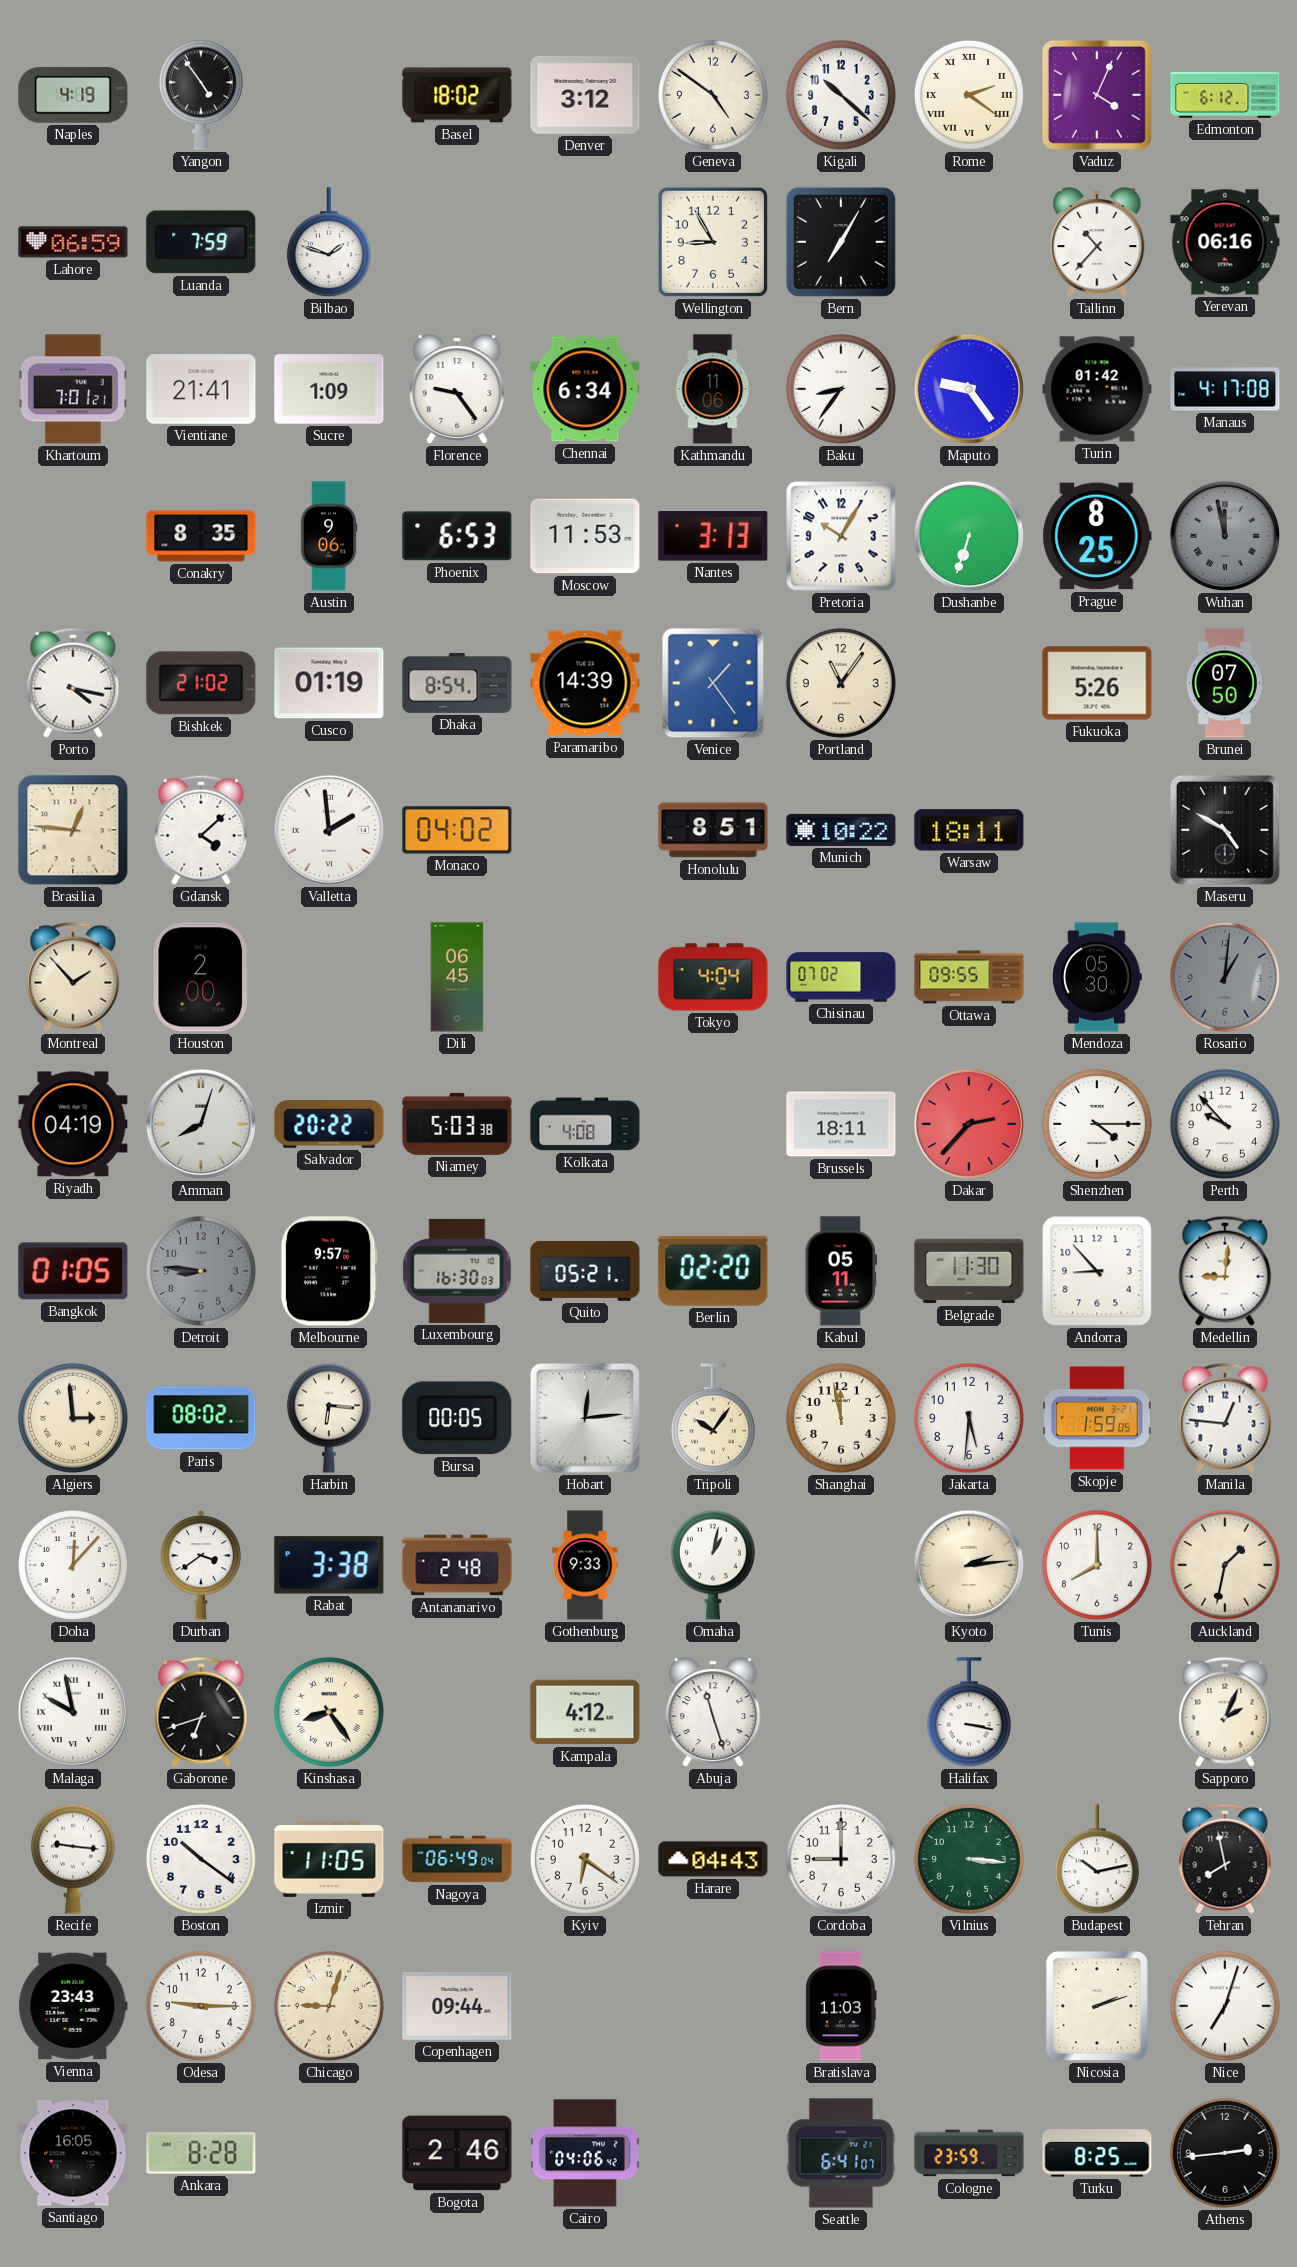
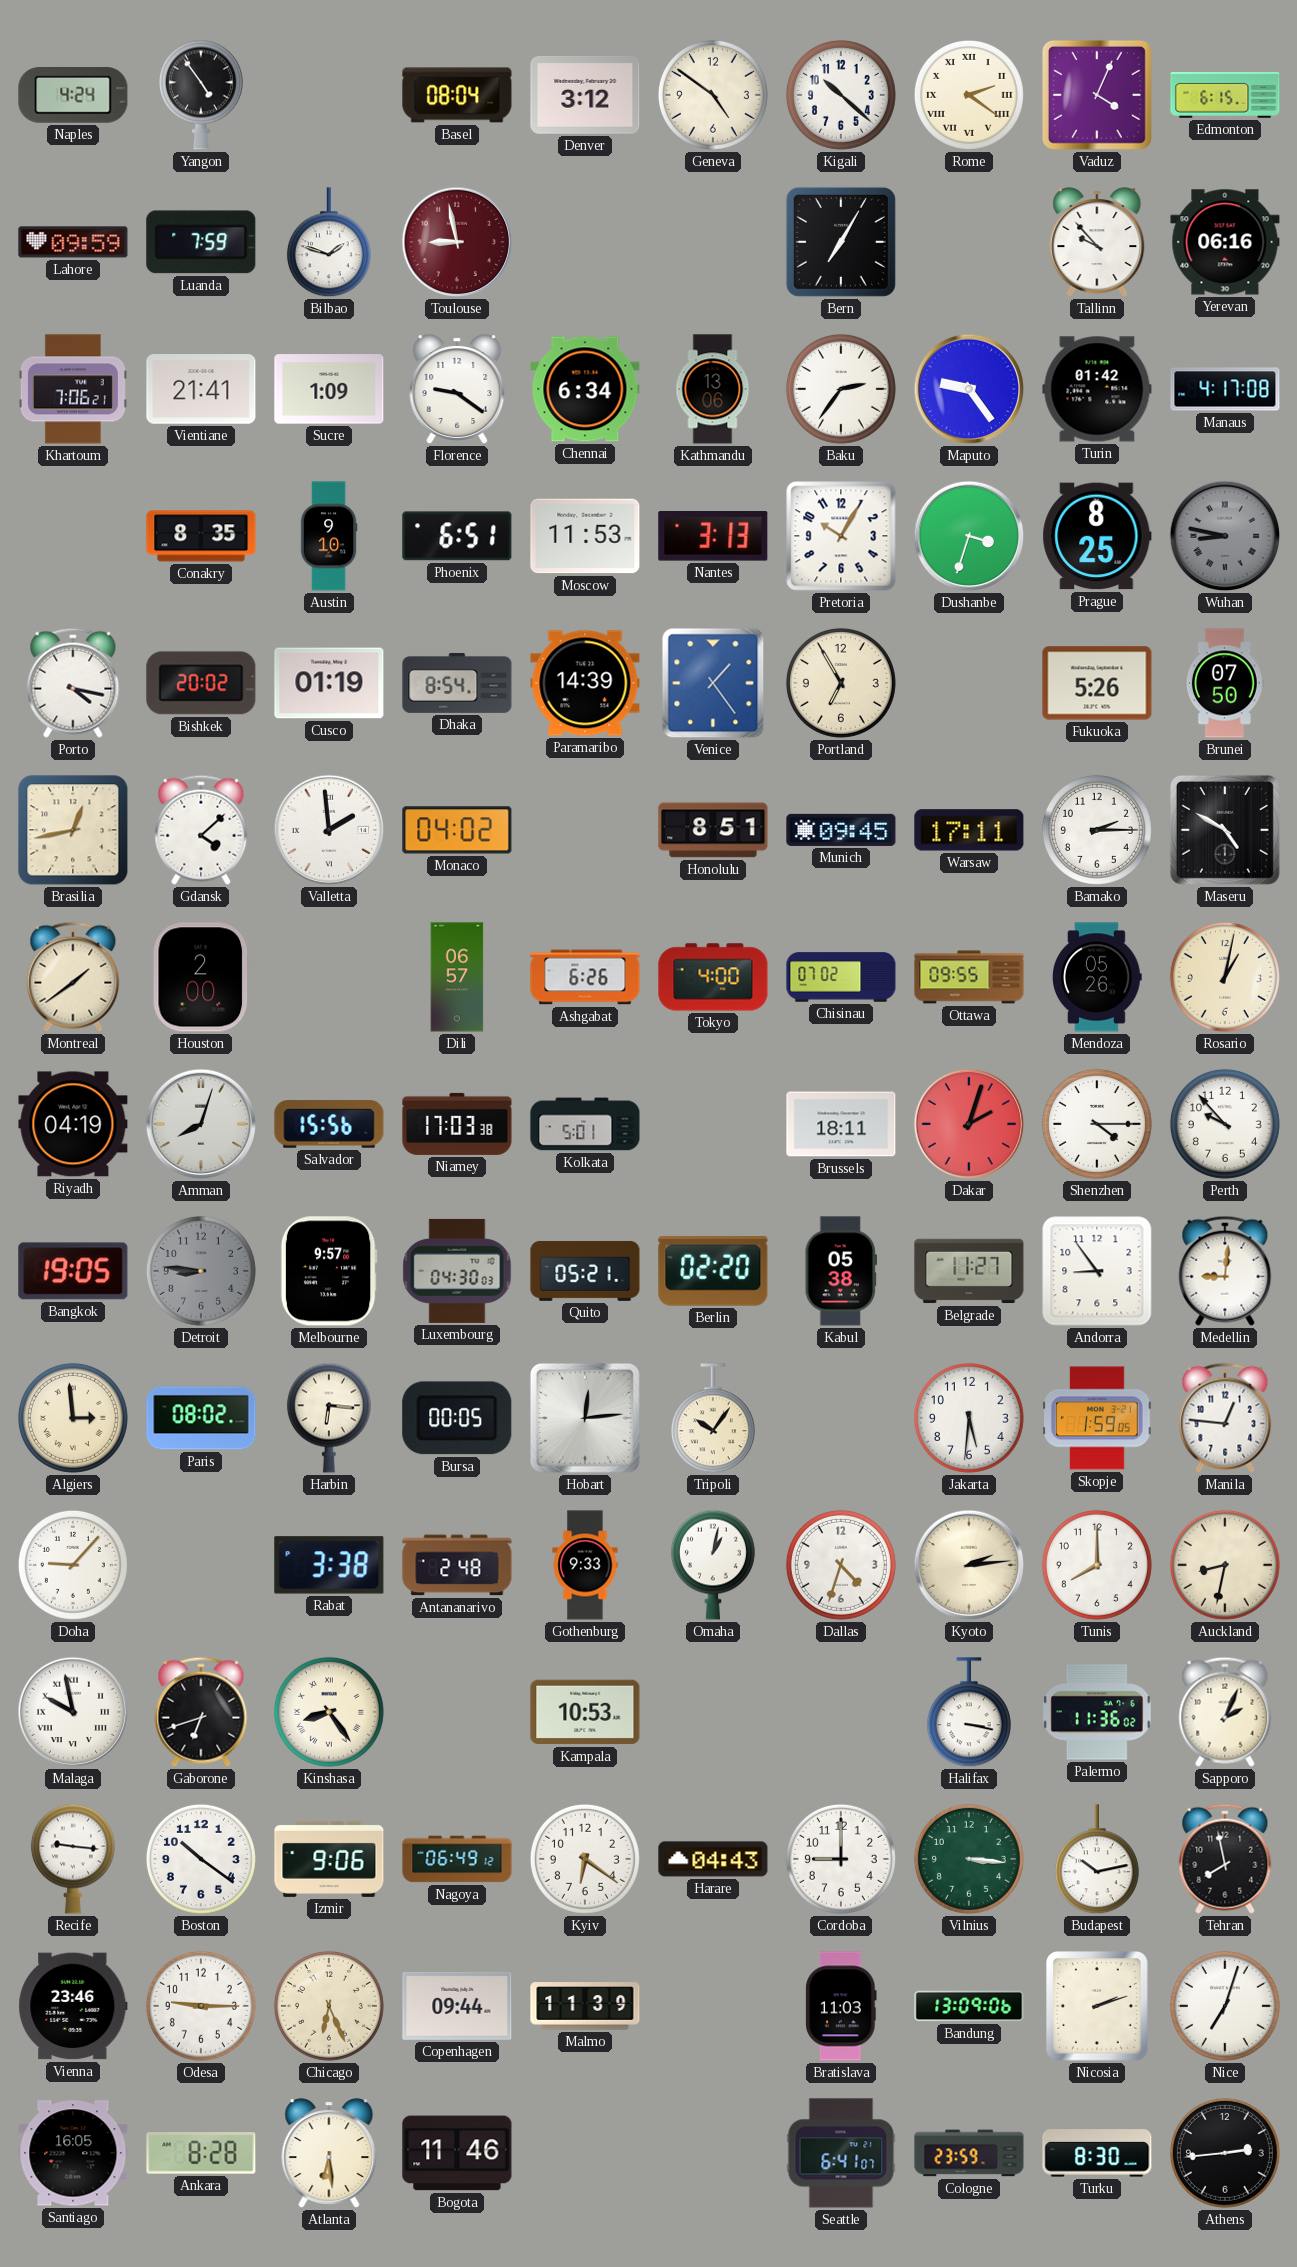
Naples: 4:19 -> 4:24 (73, 96)
Basel: 18:02 -> 08:04 (457, 95)
Edmonton: 6:12 -> 6:15 (1225, 95)
Lahore: 06:59 -> 09:59 (73, 242)
Toulouse: none -> 8:58 (457, 242)
Wellington: 8:55 -> none (713, 242)
Tallinn: 10:37 -> 9:53 (1097, 242)
Khartoum: 7:01 -> 7:06 (73, 389)
Florence: 9:24 -> 9:21 (457, 389)
Kathmandu: 11:06 -> 13:06 (713, 389)
Baku: 8:36 -> 2:36 (841, 389)
Austin: 9:06 -> 9:10 (329, 536)
Phoenix: 6:53 -> 6:51 (457, 536)
Dushanbe: 6:33 -> 3:33 (969, 536)
Wuhan: 11:58 -> 8:47 (1225, 536)
Bishkek: 21:02 -> 20:02 (201, 683)
Portland: 11:06 -> 6:55 (841, 683)
Brasilia: 12:46 -> 12:43 (73, 830)
Munich: 10:22 -> 09:45 (841, 830)
Warsaw: 18:11 -> 17:11 (969, 830)
Bamako: none -> 2:15 (1097, 830)
Montreal: 1:53 -> 1:39 (73, 977)
Dili: 06:45 -> 06:57 (457, 977)
Ashgabat: none -> 6:26 (585, 977)
Tokyo: 4:04 -> 4:00 (713, 977)
Mendoza: 05:30 -> 05:26 (1098, 977)
Rosario: 1:01 -> 1:02 (1225, 977)
Rosario dial: grey -> cream (1225, 977)
Salvador: 20:22 -> 15:56 (329, 1124)
Niamey: 5:03 -> 17:03 (457, 1124)
Kolkata: 4:08 -> 5:01 (585, 1124)
Dakar: 2:37 -> 2:03 (969, 1124)
Bangkok: 01:05 -> 19:05 (73, 1271)
Luxembourg: 16:30 -> 04:30 (457, 1271)
Kabul: 05:11 -> 05:38 (841, 1271)
Belgrade: 11:30 -> 11:27 (969, 1271)
Andorra: 8:53 -> 8:54 (1097, 1271)
Shanghai: 11:58 -> none (841, 1418)
Doha: 12:07 -> 9:07 (73, 1565)
Durban: 3:39 -> none (201, 1565)
Dallas: none -> 4:33 (841, 1565)
Auckland: 1:32 -> 8:32 (1225, 1565)
Kampala: 4:12 -> 10:53 (585, 1712)
Abuja: 11:27 -> none (713, 1712)
Palermo: none -> 11:36 (1097, 1712)
Izmir: 11:05 -> 9:06 (329, 1859)
Nagoya: 06:49:04 -> 06:49:12 (457, 1859)
Vienna: 23:43 -> 23:46 (73, 2006)
Chicago: 9:03 -> 6:26 (329, 2006)
Malmo: none -> 11:39 (585, 2006)
Bandung: none -> 13:09 (969, 2006)
Atlanta: none -> 6:29 (329, 2153)
Bogota: 2:46 -> 11:46 (457, 2153)
Cairo: 04:06 -> none (585, 2153)
Turku: 8:25 -> 8:30 (1097, 2153)
